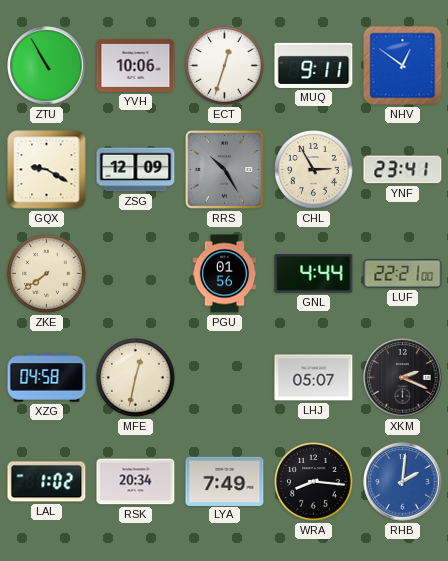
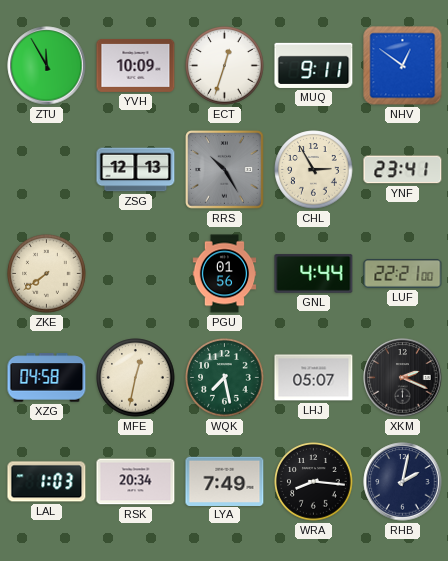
ZTU: 10:55 -> 11:55 (47, 66)
YVH: 10:06 -> 10:09 (136, 65)
GQX: 9:20 -> none (47, 170)
ZSG: 12:09 -> 12:13 (136, 170)
WQK: none -> 7:28 (225, 378)
LAL: 1:02 -> 1:03 (47, 482)
RHB: 2:01 -> 2:02 (403, 482)
RHB dial: blue -> navy (403, 482)
